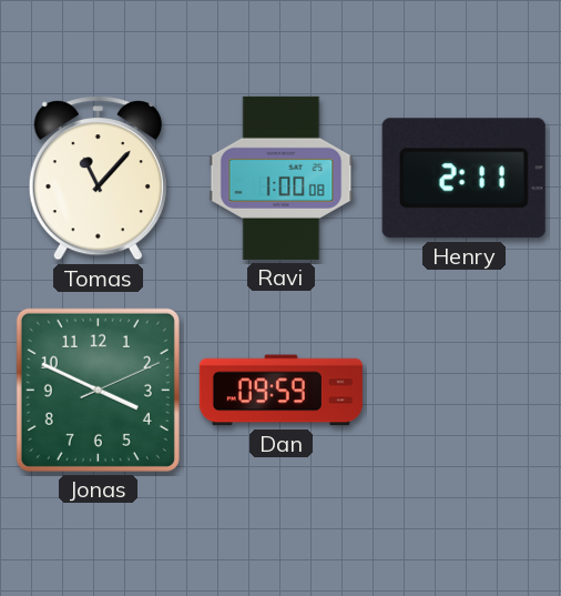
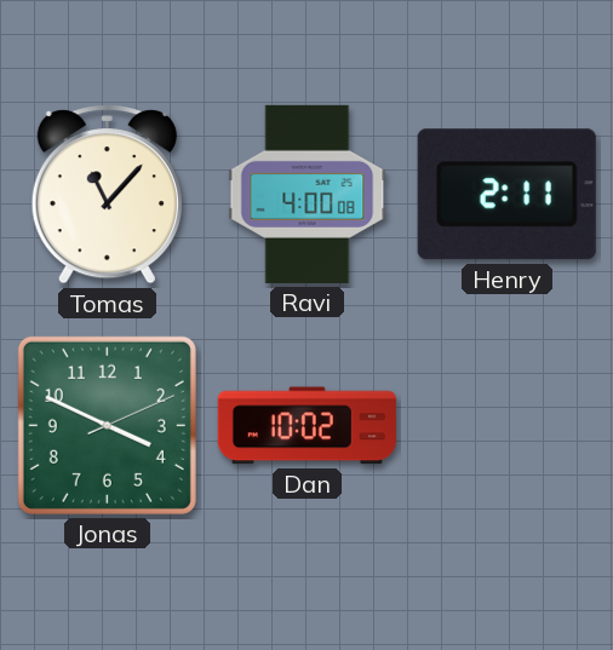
Ravi: 1:00 -> 4:00 (308, 194)
Dan: 09:59 -> 10:02 (306, 426)
